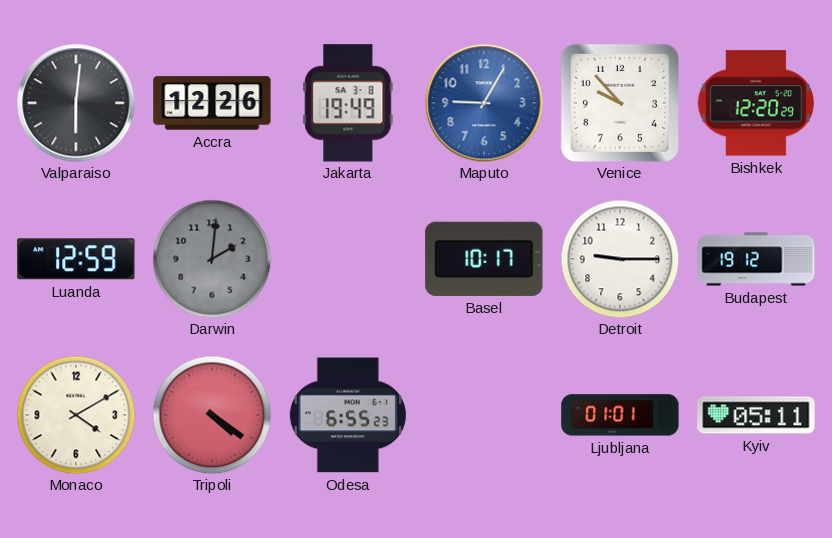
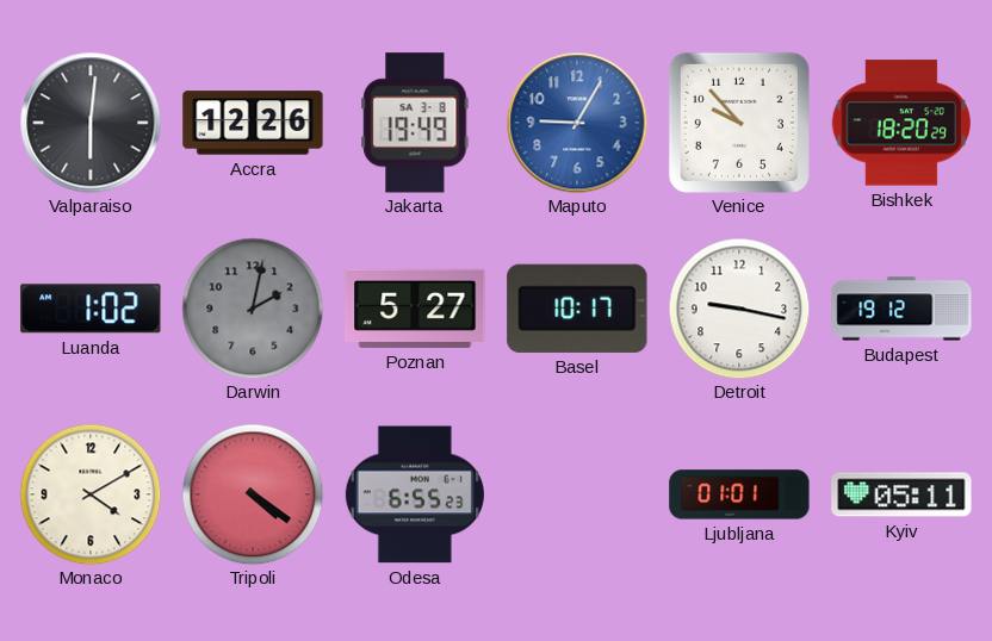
Bishkek: 12:20 -> 18:20 (901, 123)
Luanda: 12:59 -> 1:02 (91, 309)
Darwin: 2:01 -> 2:02 (253, 309)
Poznan: none -> 5:27 (415, 309)
Detroit: 9:15 -> 9:17 (739, 309)
